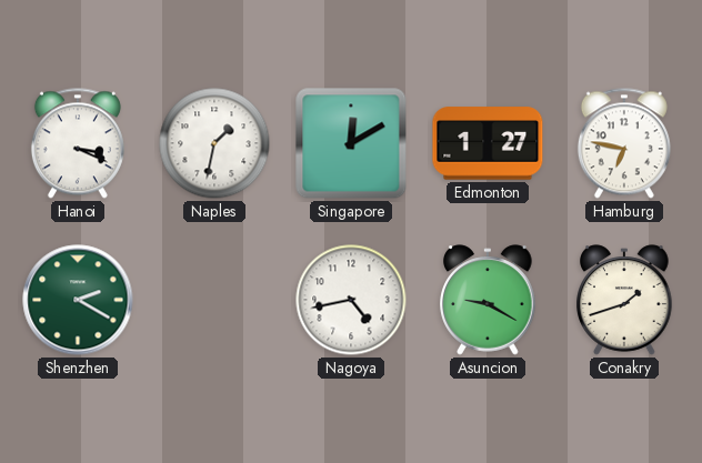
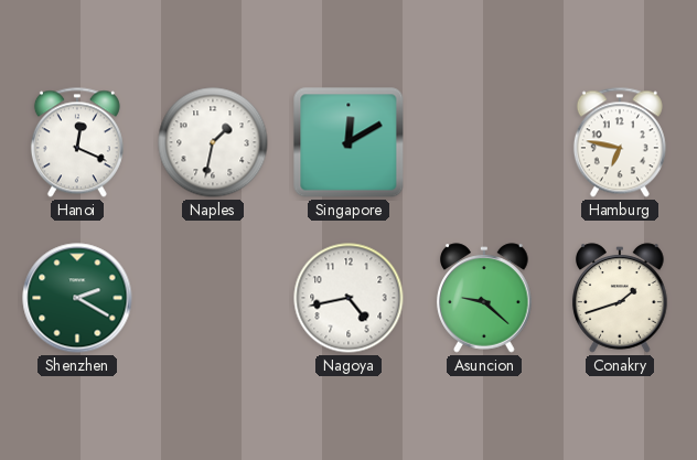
Hanoi: 3:19 -> 12:19 (77, 142)
Edmonton: 1:27 -> none (488, 143)
Asuncion: 9:20 -> 9:22 (484, 298)
